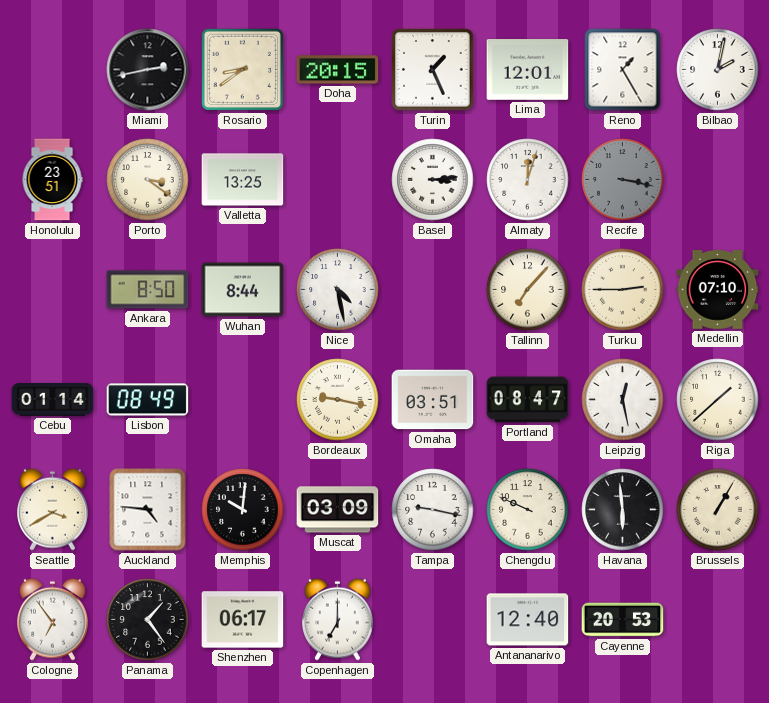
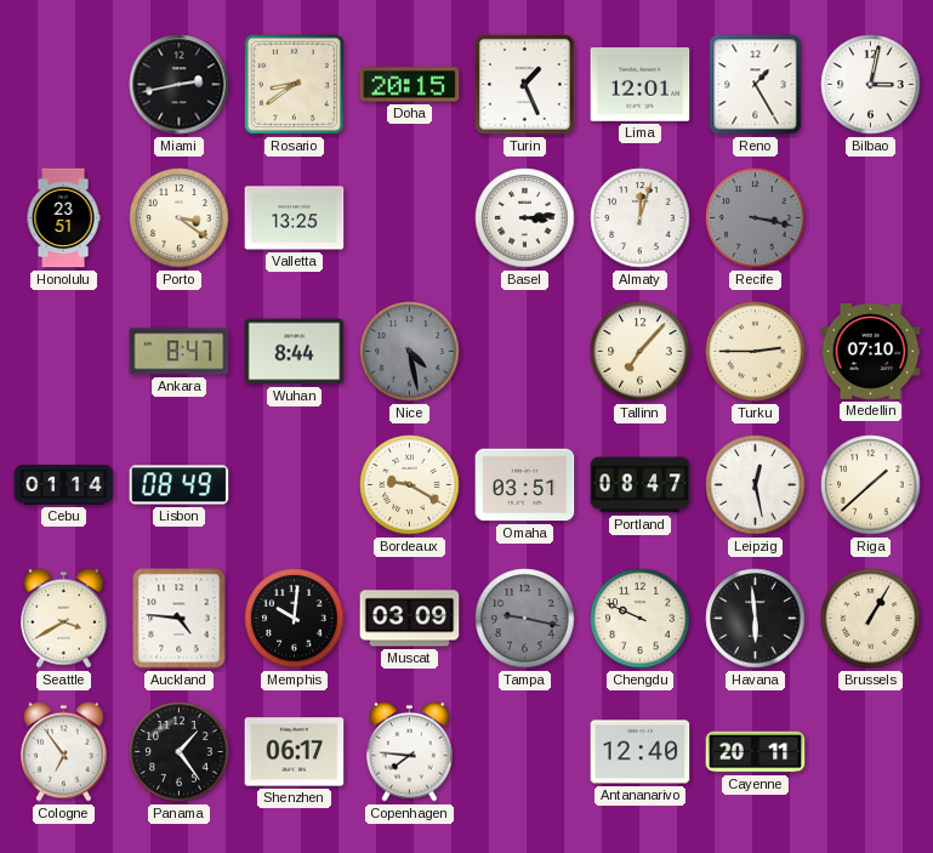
Bilbao: 2:02 -> 3:02 (871, 85)
Ankara: 8:50 -> 8:47 (180, 352)
Nice dial: white -> grey (410, 352)
Bordeaux: 9:17 -> 9:20 (410, 485)
Tampa dial: white -> grey (525, 619)
Copenhagen: 7:00 -> 7:46 (410, 751)
Cayenne: 20:53 -> 20:11 (756, 752)
